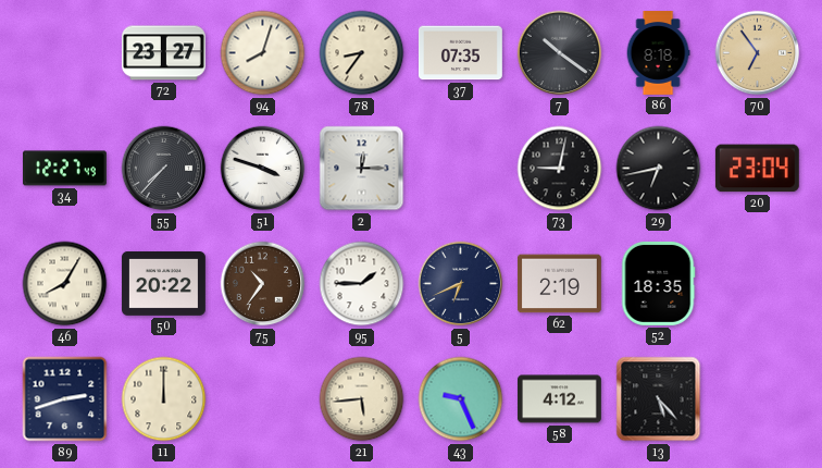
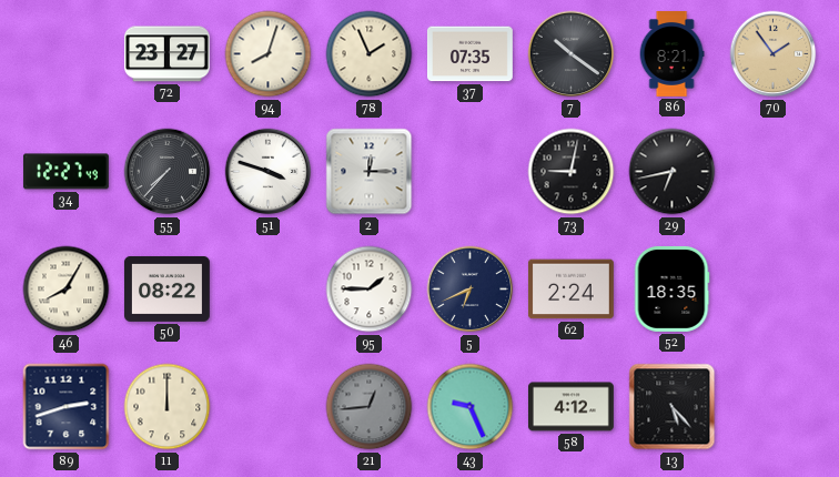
78: 8:36 -> 1:56 (370, 54)
86: 8:18 -> 8:21 (671, 54)
70: 6:54 -> 1:54 (774, 54)
20: 23:04 -> none (757, 169)
50: 20:22 -> 08:22 (166, 288)
75: 10:36 -> none (263, 284)
62: 2:19 -> 2:24 (570, 290)
21: 5:44 -> 12:44 (370, 407)
21 dial: cream -> grey (370, 407)
